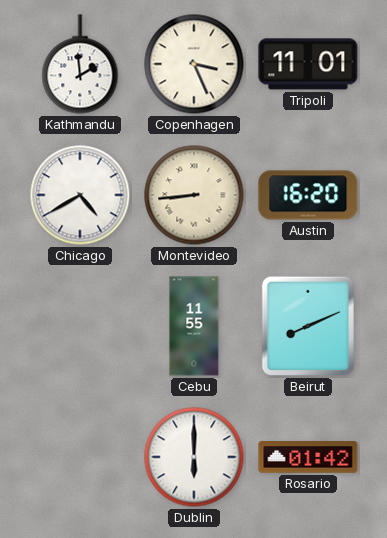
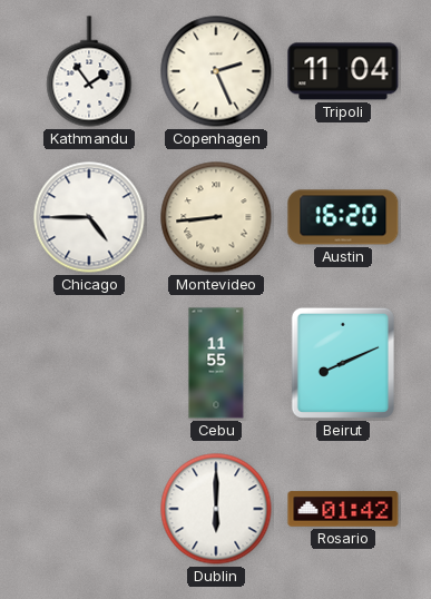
Kathmandu: 1:59 -> 1:54 (89, 71)
Copenhagen: 3:26 -> 2:26 (216, 71)
Tripoli: 11:01 -> 11:04 (343, 71)
Chicago: 4:40 -> 4:45 (89, 217)
